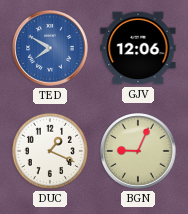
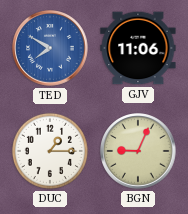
GJV: 12:06 -> 11:06 (138, 48)
DUC: 1:19 -> 1:15 (50, 151)
